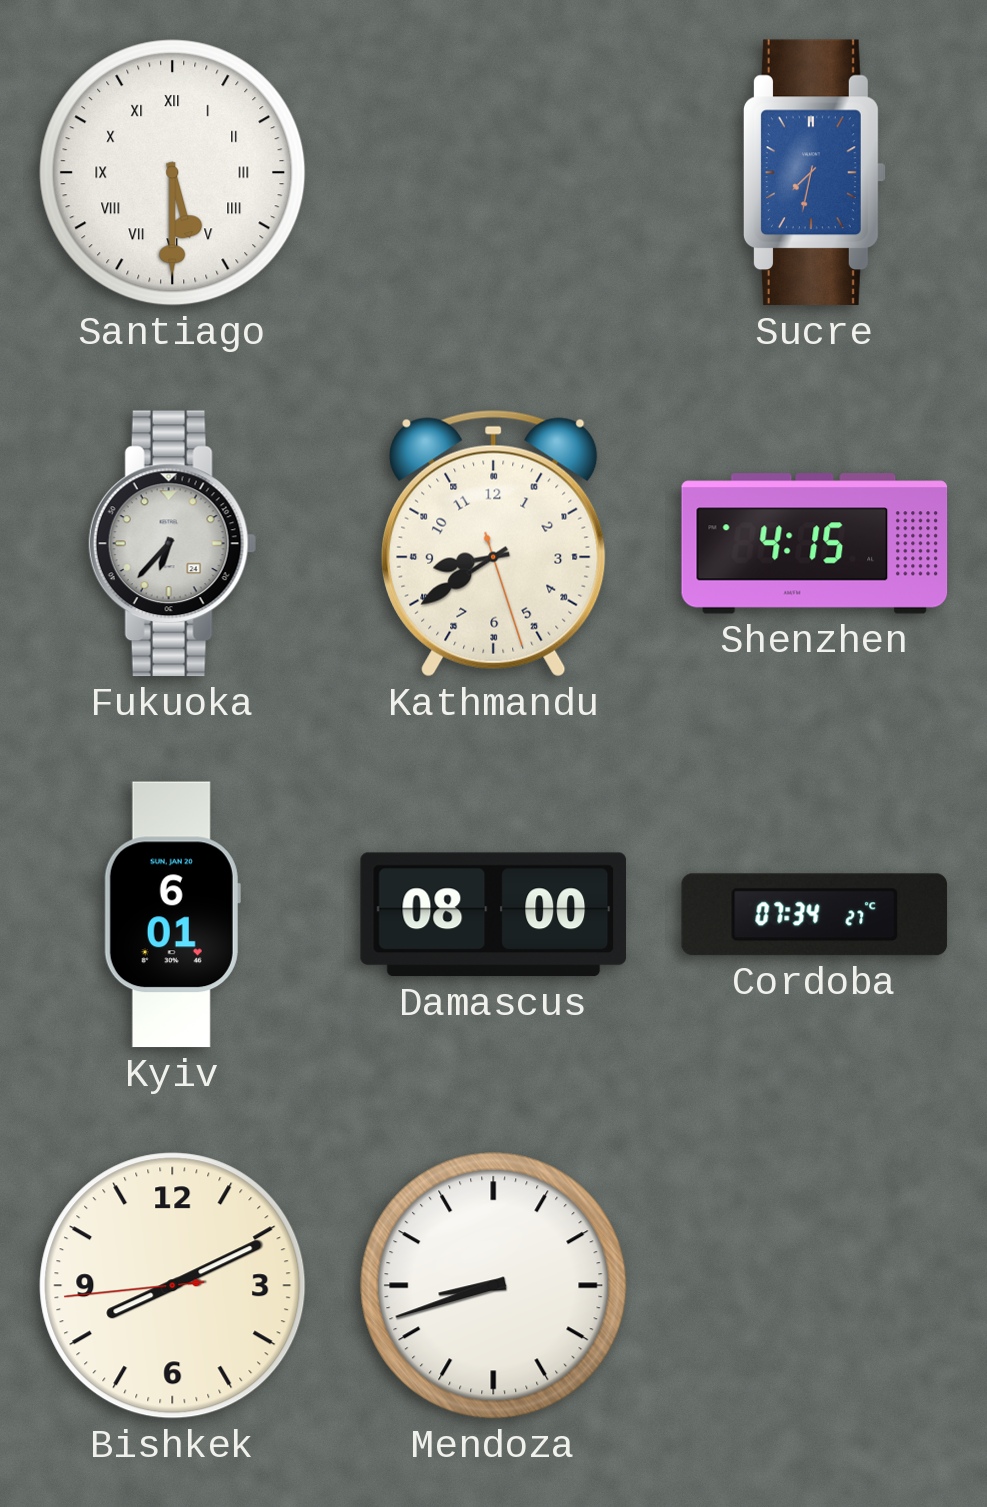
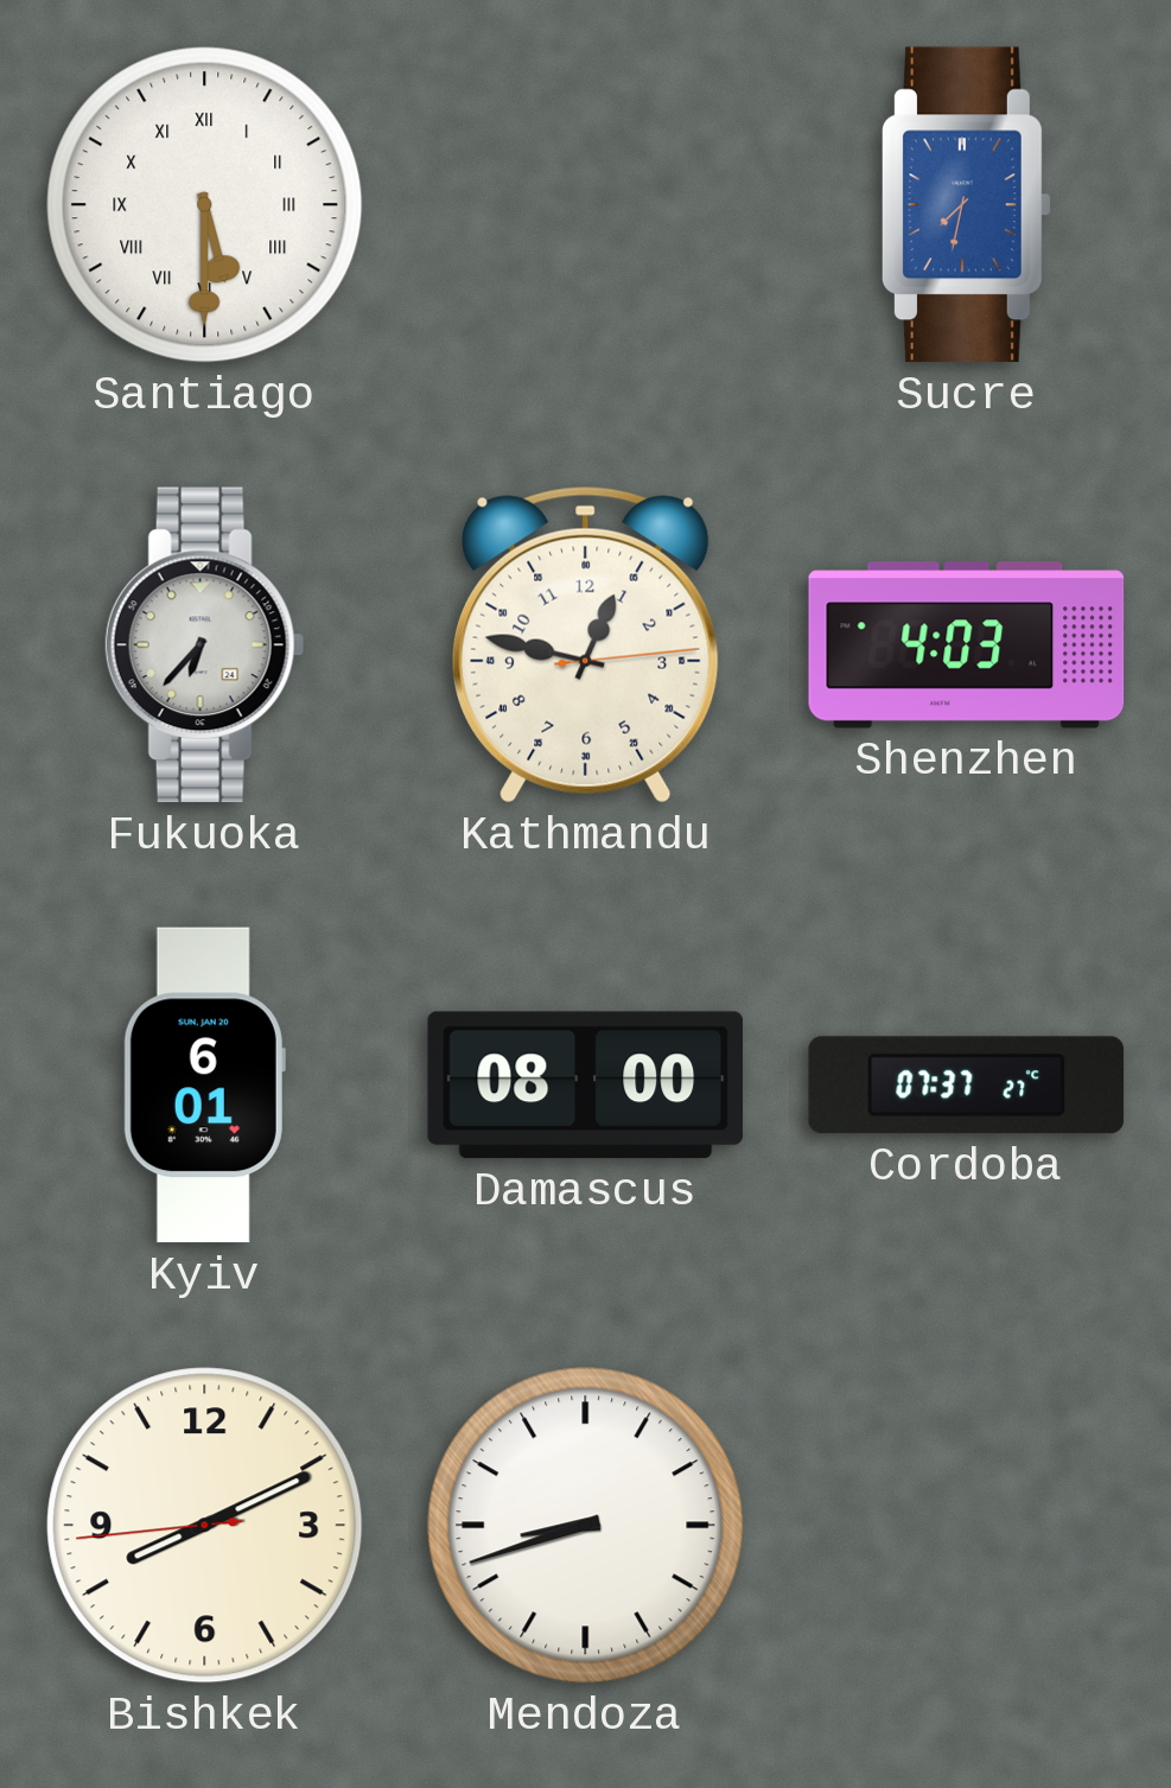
Kathmandu: 8:39 -> 12:47 (586, 644)
Shenzhen: 4:15 -> 4:03 (967, 645)
Cordoba: 07:34 -> 07:37 (967, 1086)
